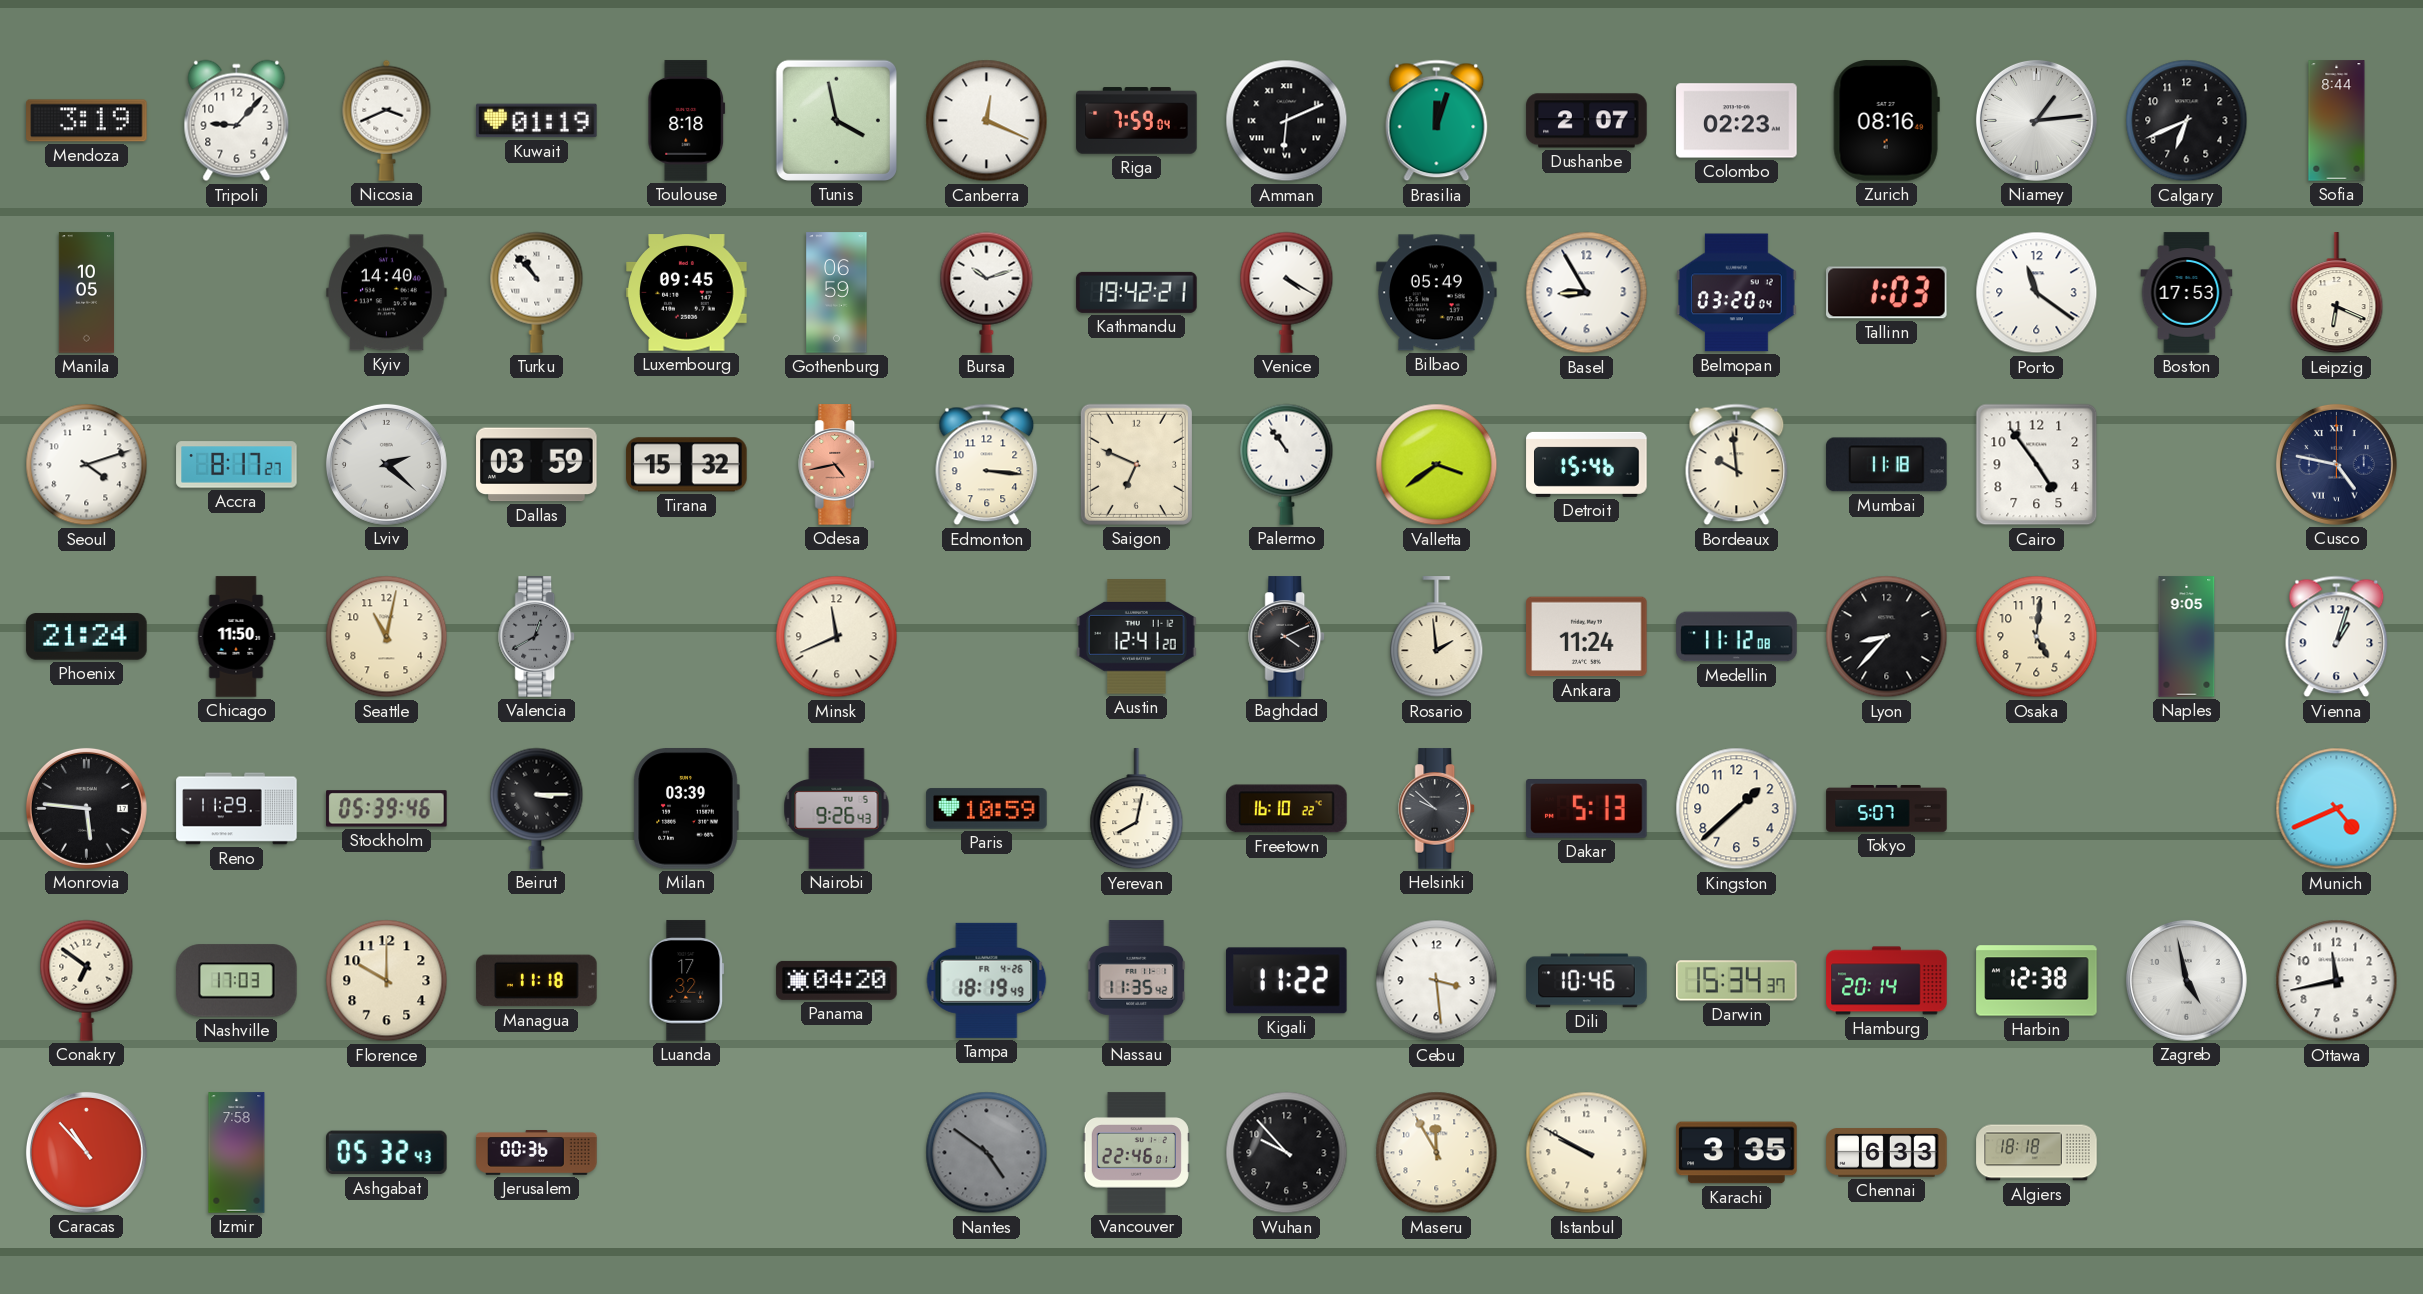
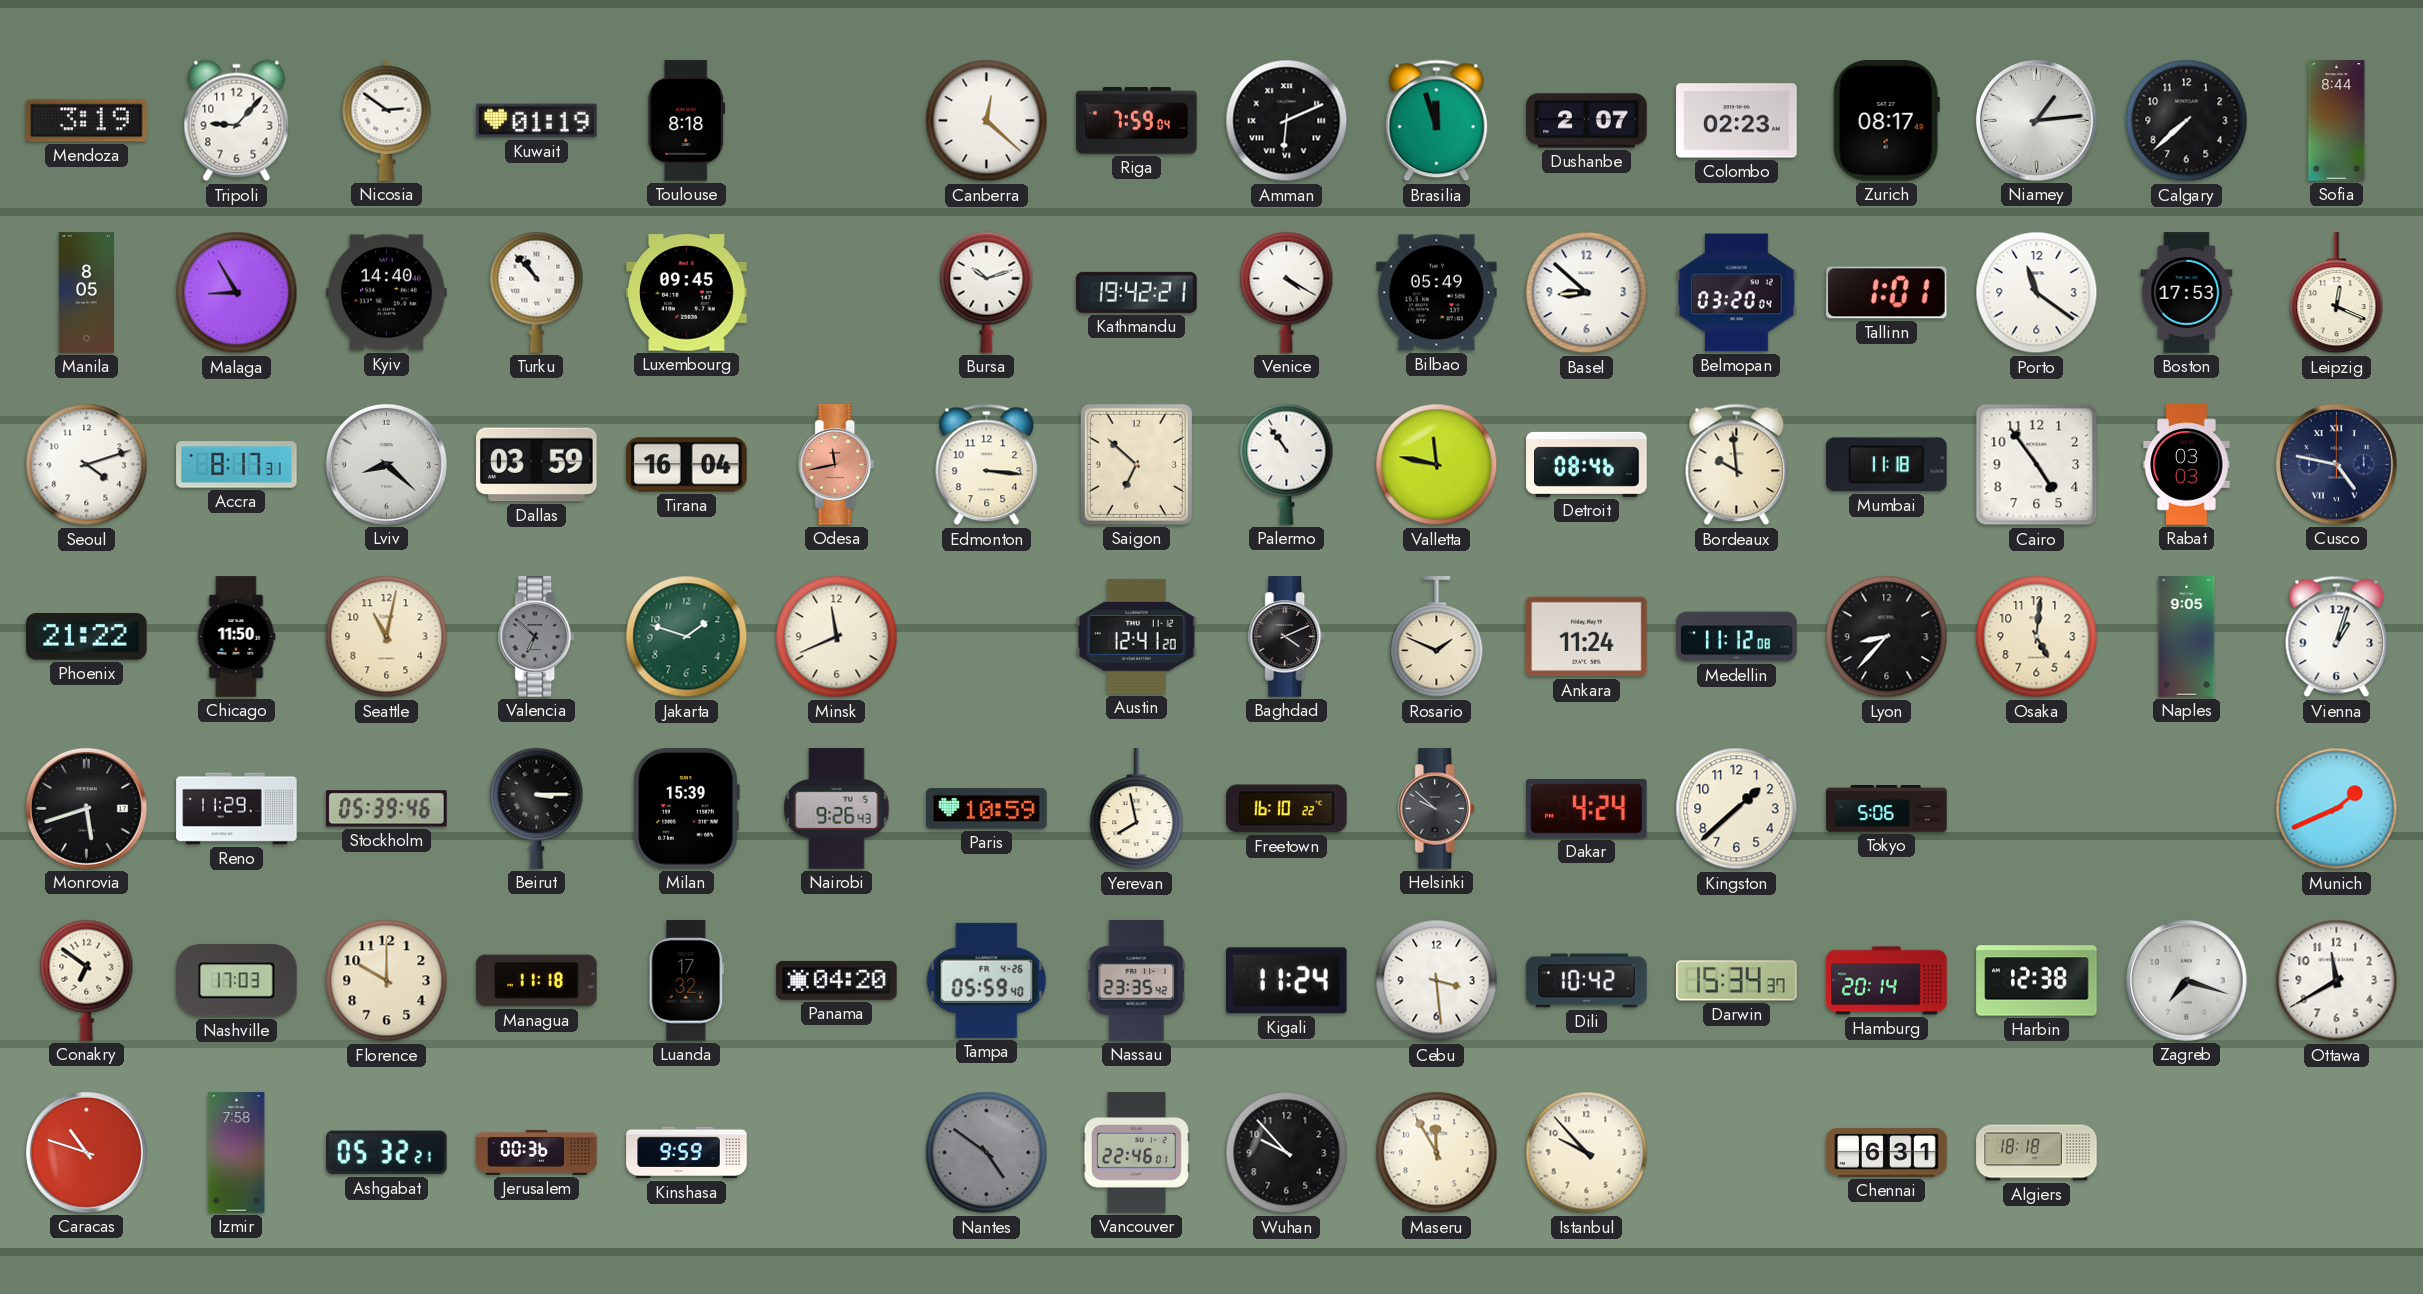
Nicosia: 3:41 -> 2:51 (387, 120)
Tunis: 3:58 -> none (836, 120)
Canberra: 12:19 -> 12:22 (987, 121)
Brasilia: 12:03 -> 11:57 (1437, 121)
Zurich: 08:16 -> 08:17 (1886, 121)
Calgary: 6:41 -> 7:38 (2187, 121)
Manila: 10:05 -> 8:05 (86, 293)
Malaga: none -> 8:55 (237, 293)
Gothenburg: 06:59 -> none (837, 293)
Basel: 8:55 -> 8:52 (1587, 293)
Tallinn: 1:03 -> 1:01 (1887, 293)
Leipzig: 6:19 -> 12:19 (2337, 293)
Accra: 8:17:27 -> 8:17:31 (237, 465)
Lviv: 2:22 -> 8:22 (386, 464)
Tirana: 15:32 -> 16:04 (687, 465)
Odesa: 4:43 -> 11:43 (837, 465)
Saigon: 6:49 -> 6:52 (1136, 464)
Valletta: 3:39 -> 11:47 (1437, 465)
Detroit: 15:46 -> 08:46 (1587, 464)
Rabat: none -> 03:03 (2187, 465)
Phoenix: 21:24 -> 21:22 (87, 637)
Valencia: 12:40 -> 6:52 (537, 637)
Jakarta: none -> 1:48 (687, 637)
Rosario: 1:59 -> 1:49 (1437, 637)
Monrovia: 5:46 -> 5:42 (86, 808)
Milan: 03:39 -> 15:39 (686, 809)
Yerevan: 8:02 -> 7:58 (1137, 809)
Dakar: 5:13 -> 4:24 (1587, 809)
Tokyo: 5:07 -> 5:06 (1887, 809)
Munich: 4:41 -> 1:41 (2337, 809)
Tampa: 18:19 -> 05:59 (987, 980)
Nassau: 11:35 -> 23:35 (1136, 981)
Kigali: 11:22 -> 11:24 (1287, 981)
Dili: 10:46 -> 10:42 (1587, 981)
Zagreb: 4:58 -> 7:18 (2186, 980)
Ottawa: 11:43 -> 11:40 (2337, 981)
Caracas: 10:53 -> 10:48 (86, 1152)
Ashgabat: 05:32:43 -> 05:32:21 (387, 1153)
Kinshasa: none -> 9:59 (687, 1153)
Istanbul: 9:50 -> 9:53 (1587, 1153)
Karachi: 3:35 -> none (1737, 1153)
Chennai: 6:33 -> 6:31 (1887, 1153)
